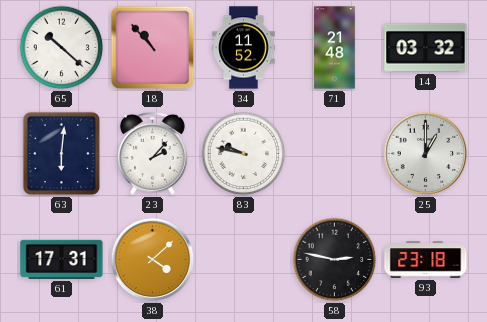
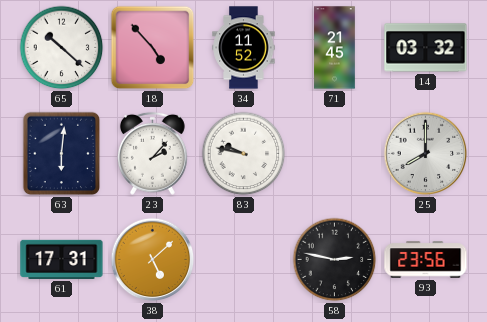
18: 10:53 -> 4:53 (153, 48)
71: 21:48 -> 21:45 (335, 48)
25: 1:00 -> 8:00 (426, 154)
38: 4:08 -> 5:08 (153, 260)
93: 23:18 -> 23:56 (426, 260)
